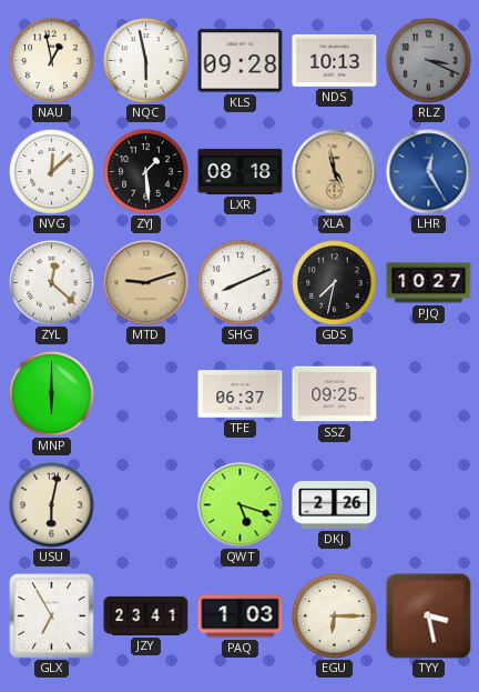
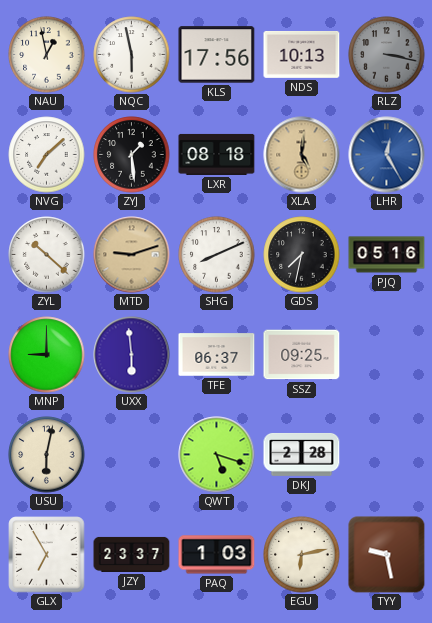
KLS: 09:28 -> 17:56 (217, 55)
RLZ: 3:19 -> 3:17 (387, 55)
NVG: 12:08 -> 7:08 (47, 155)
XLA: 4:58 -> 5:01 (302, 155)
ZYL: 12:22 -> 10:22 (47, 255)
PJQ: 10:27 -> 05:16 (387, 255)
MNP: 6:00 -> 9:00 (47, 355)
UXX: none -> 5:59 (132, 355)
DKJ: 2:26 -> 2:28 (302, 454)
JZY: 23:41 -> 23:37 (132, 554)
EGU: 6:15 -> 6:13 (302, 555)
TYY: 3:28 -> 9:28 (387, 555)
